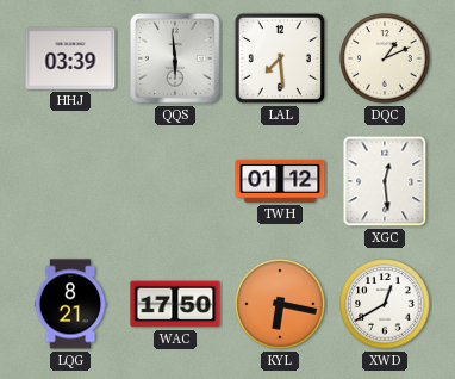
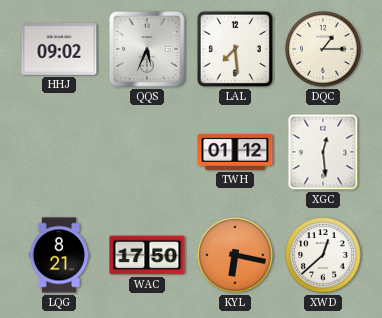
HHJ: 03:39 -> 09:02 (59, 49)
QQS: 5:59 -> 5:34 (147, 49)
DQC: 1:11 -> 1:15 (323, 49)
XWD: 12:40 -> 12:38 (323, 255)
